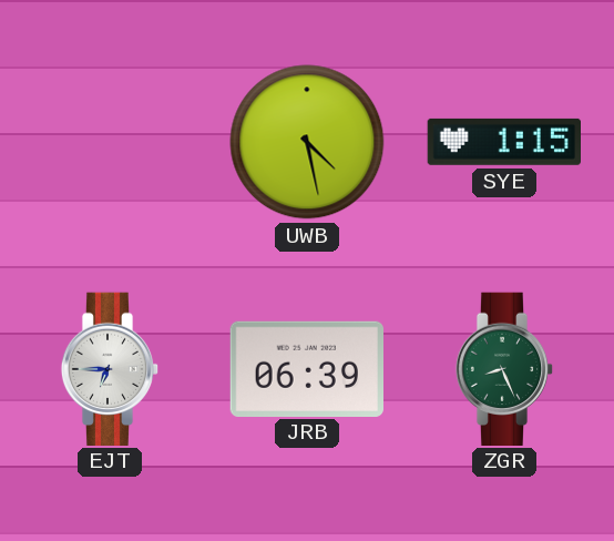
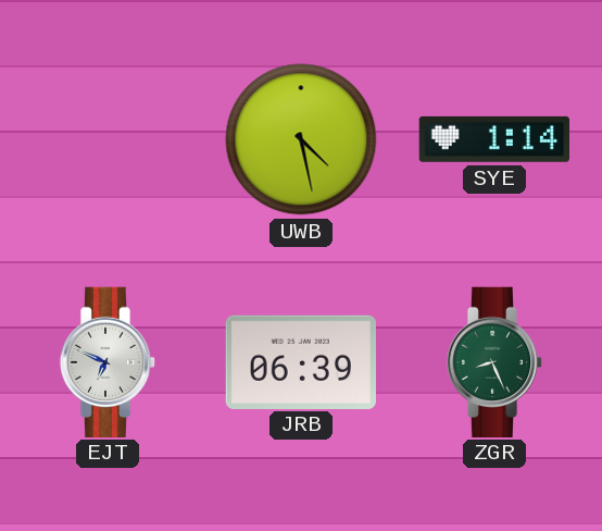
SYE: 1:15 -> 1:14 (493, 139)
EJT: 6:45 -> 6:49 (108, 361)
